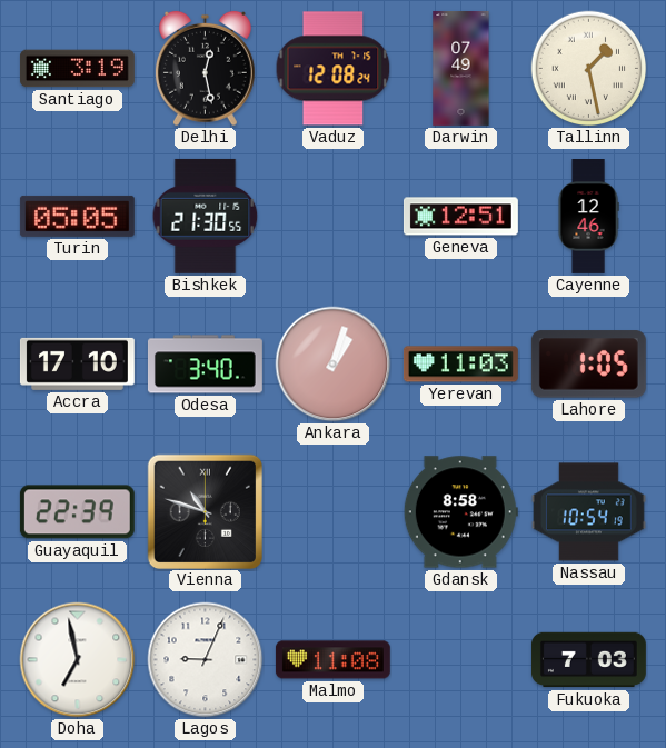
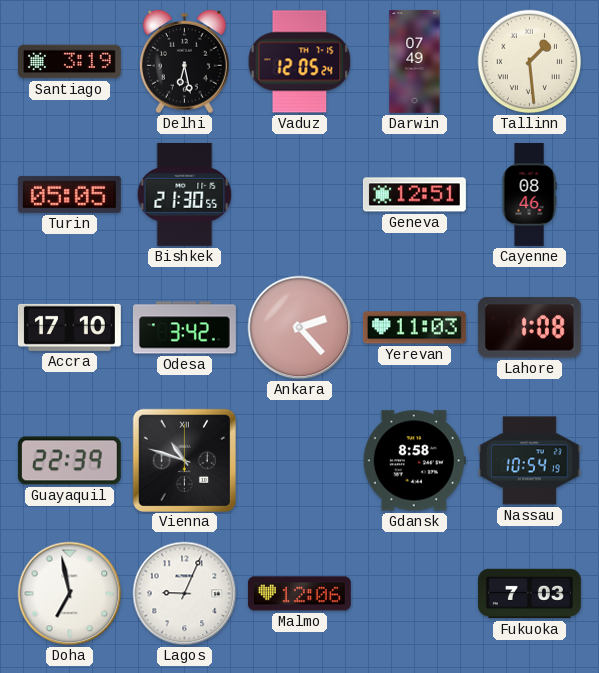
Delhi: 12:28 -> 6:28 (184, 62)
Vaduz: 12:08 -> 12:05 (300, 62)
Tallinn: 1:28 -> 1:29 (530, 62)
Cayenne: 12:46 -> 08:46 (529, 195)
Odesa: 3:40 -> 3:42 (184, 328)
Ankara: 1:03 -> 2:23 (300, 328)
Lahore: 1:05 -> 1:08 (529, 328)
Malmo: 11:08 -> 12:06 (299, 594)
